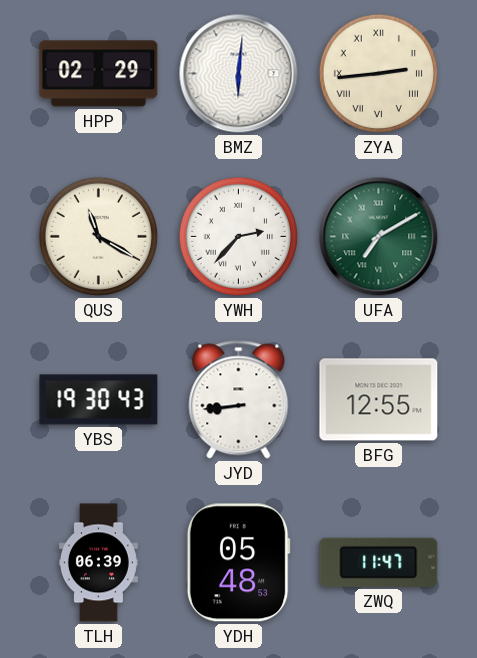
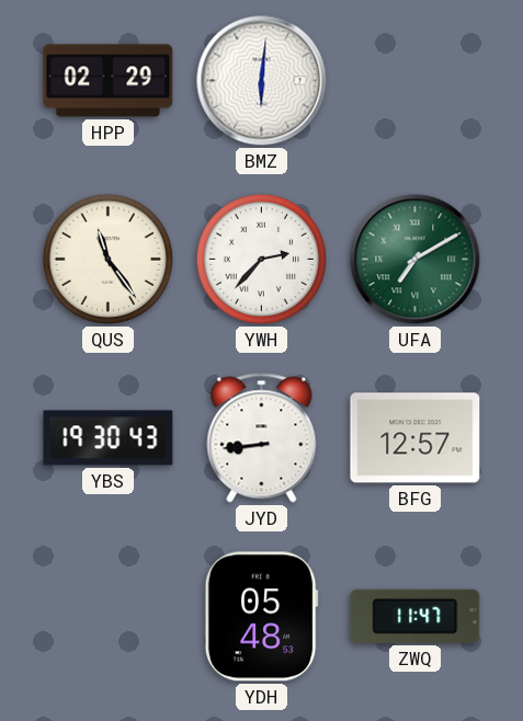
ZYA: 2:44 -> none (378, 73)
QUS: 11:20 -> 11:24 (107, 259)
BFG: 12:55 -> 12:57 (416, 438)
TLH: 06:39 -> none (98, 563)
